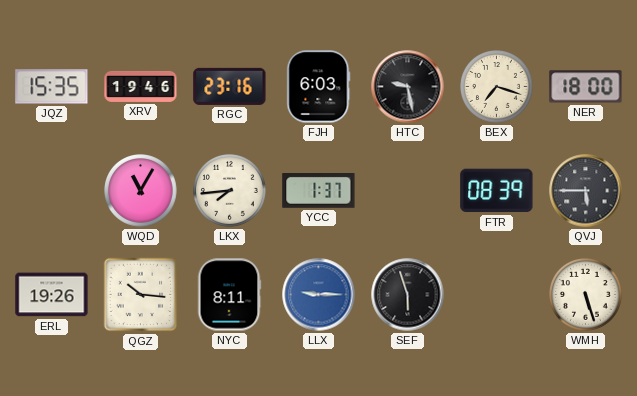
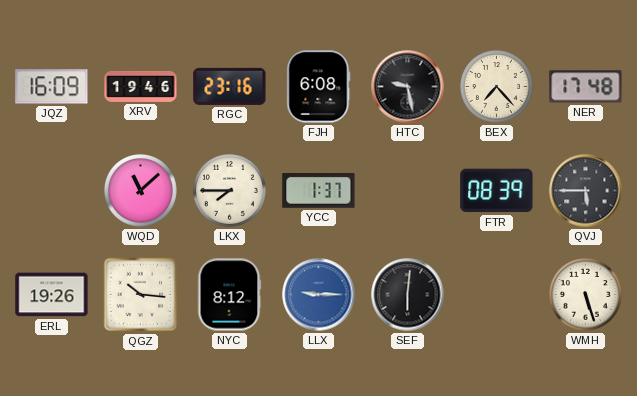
JQZ: 15:35 -> 16:09 (52, 87)
FJH: 6:03 -> 6:08 (319, 87)
BEX: 7:18 -> 7:23 (497, 87)
NER: 18:00 -> 17:48 (586, 87)
WQD: 11:05 -> 11:08 (141, 191)
LKX: 7:44 -> 7:45 (230, 191)
NYC: 8:11 -> 8:12 (229, 295)
SEF: 5:57 -> 6:01 (408, 295)
